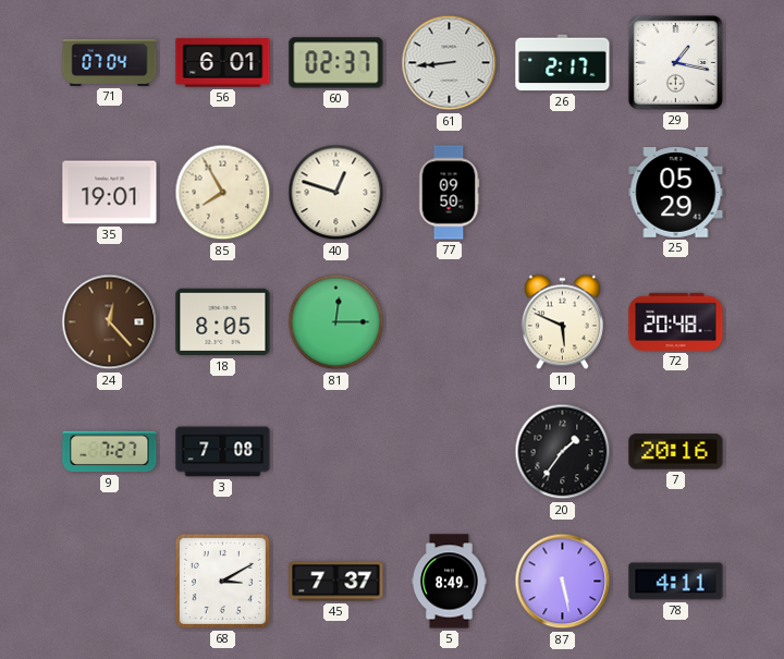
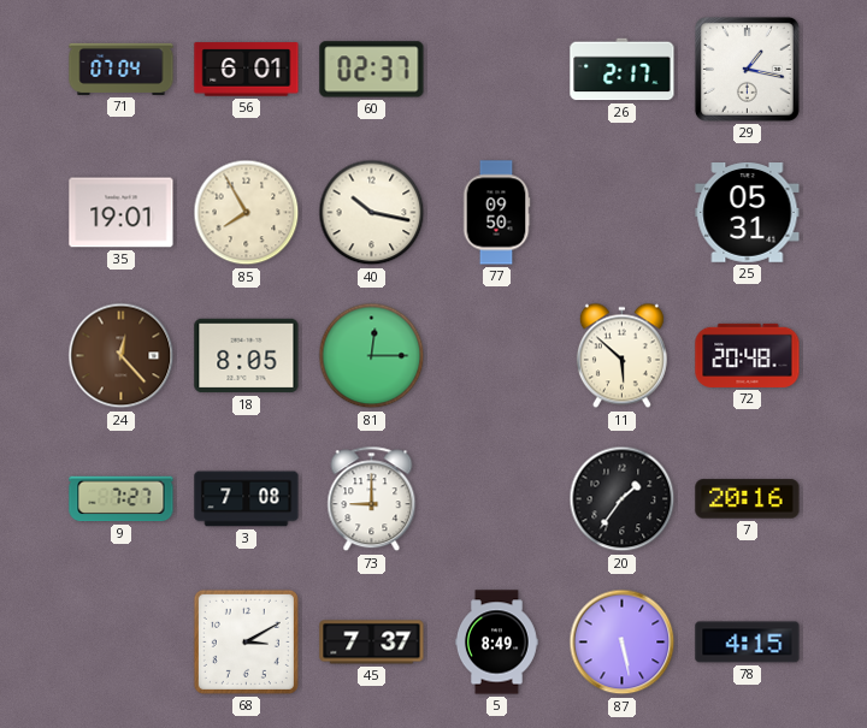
61: 8:44 -> none (450, 63)
40: 12:48 -> 10:17 (372, 213)
25: 05:29 -> 05:31 (748, 213)
11: 5:49 -> 5:52 (621, 356)
73: none -> 9:00 (372, 499)
78: 4:11 -> 4:15 (748, 643)
